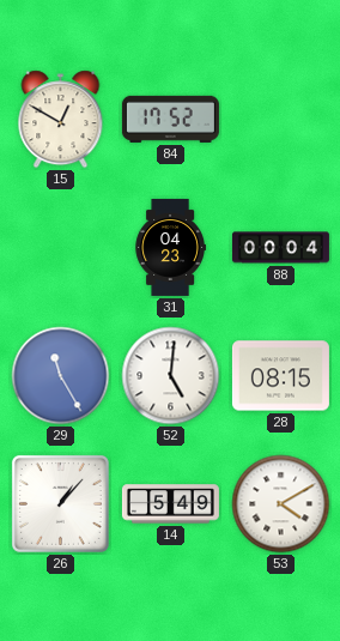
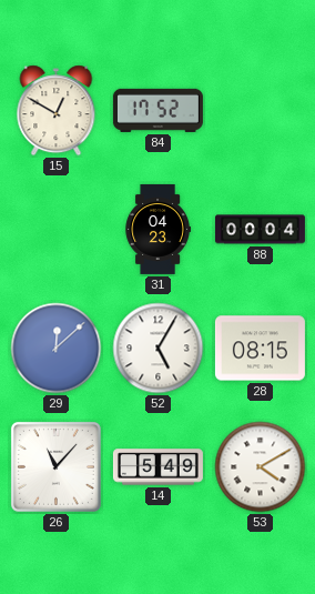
29: 11:25 -> 12:08 (57, 349)
52: 5:01 -> 5:05 (159, 349)
26: 1:07 -> 11:07 (55, 466)
